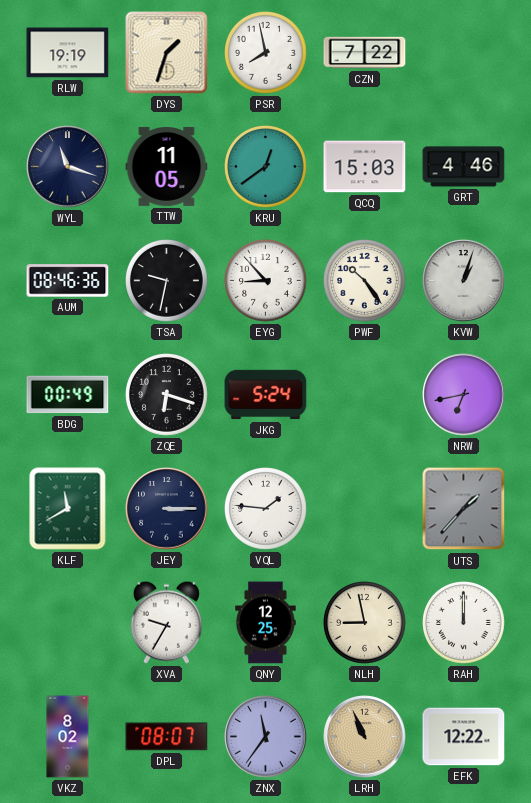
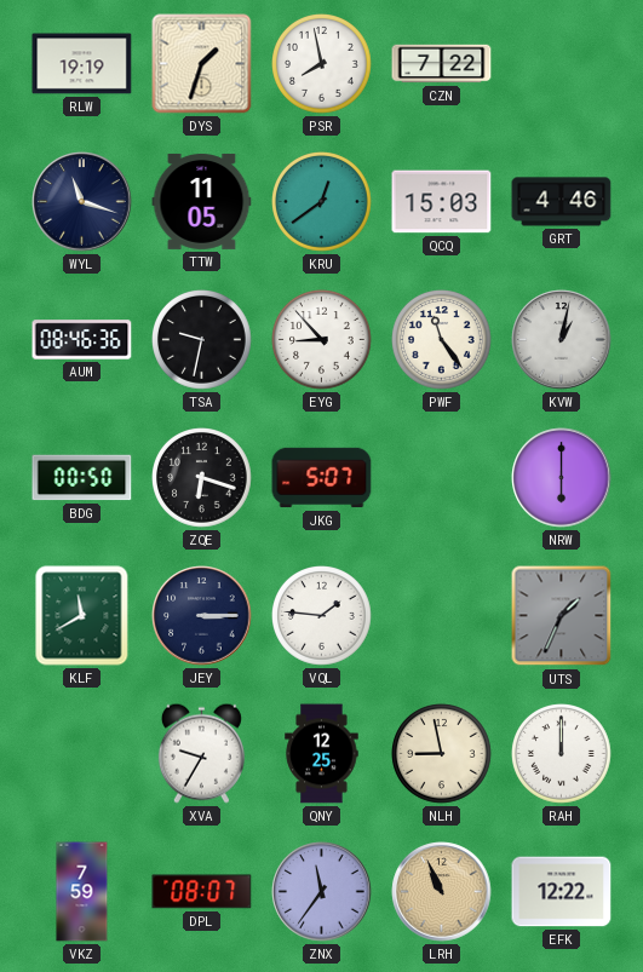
PWF: 10:24 -> 11:24 (442, 340)
KVW: 1:03 -> 1:02 (562, 340)
BDG: 00:49 -> 00:50 (82, 478)
JKG: 5:24 -> 5:07 (322, 478)
NRW: 6:43 -> 6:00 (562, 478)
UTS: 1:37 -> 1:34 (562, 616)
VKZ: 8:02 -> 7:59 (82, 892)
